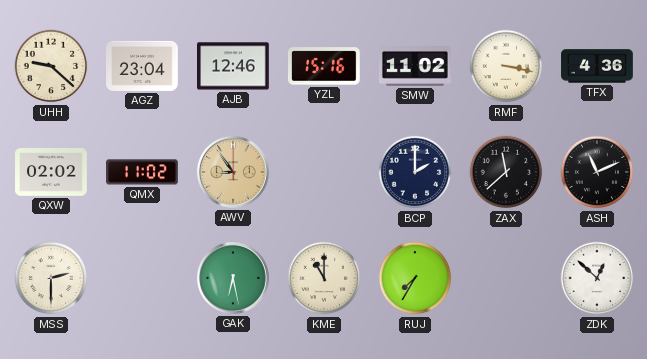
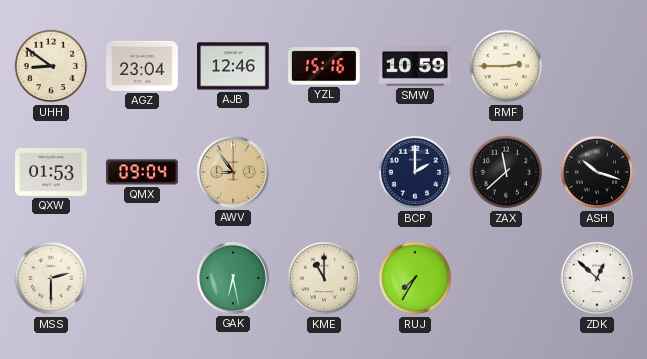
UHH: 9:22 -> 8:51 (51, 66)
SMW: 11:02 -> 10:59 (416, 67)
RMF: 3:17 -> 2:45 (506, 66)
TFX: 4:36 -> none (597, 66)
QXW: 02:02 -> 01:53 (51, 172)
QMX: 11:02 -> 09:04 (142, 172)
ASH: 11:11 -> 10:18 (597, 172)
